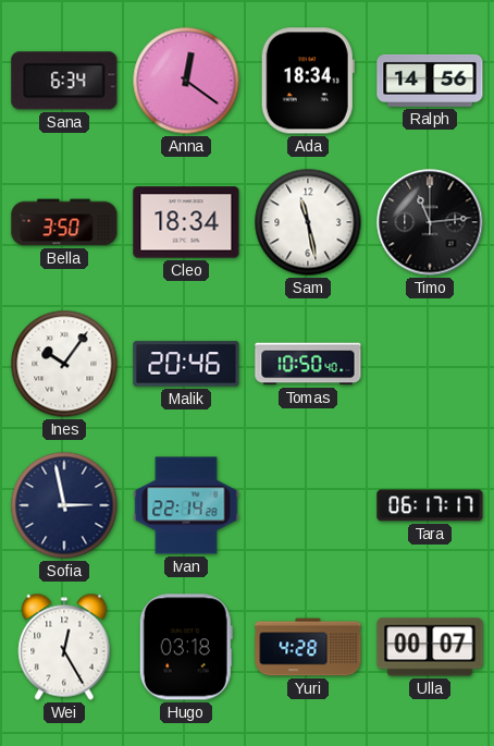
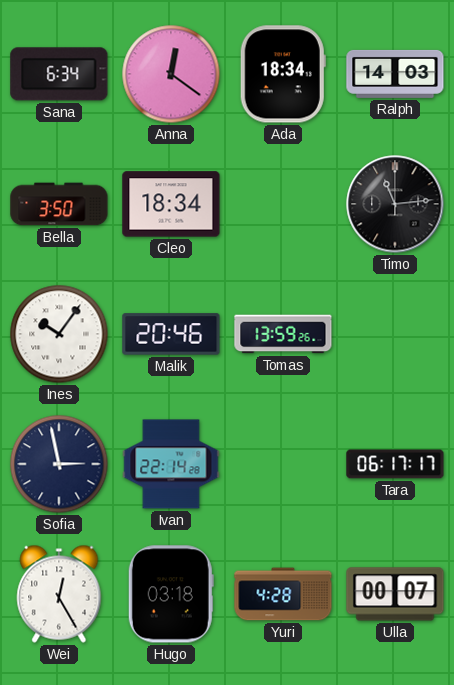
Ralph: 14:56 -> 14:03 (395, 74)
Sam: 11:28 -> none (308, 222)
Tomas: 10:50 -> 13:59 (283, 334)
